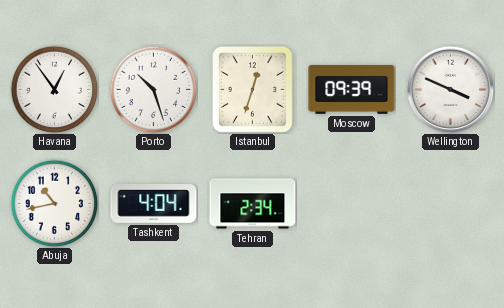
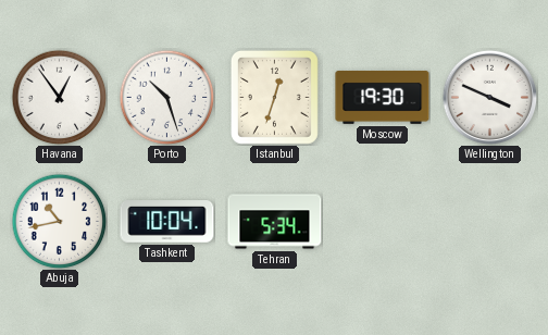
Moscow: 09:39 -> 19:30 (383, 97)
Tashkent: 4:04 -> 10:04 (167, 222)
Tehran: 2:34 -> 5:34 (275, 222)
